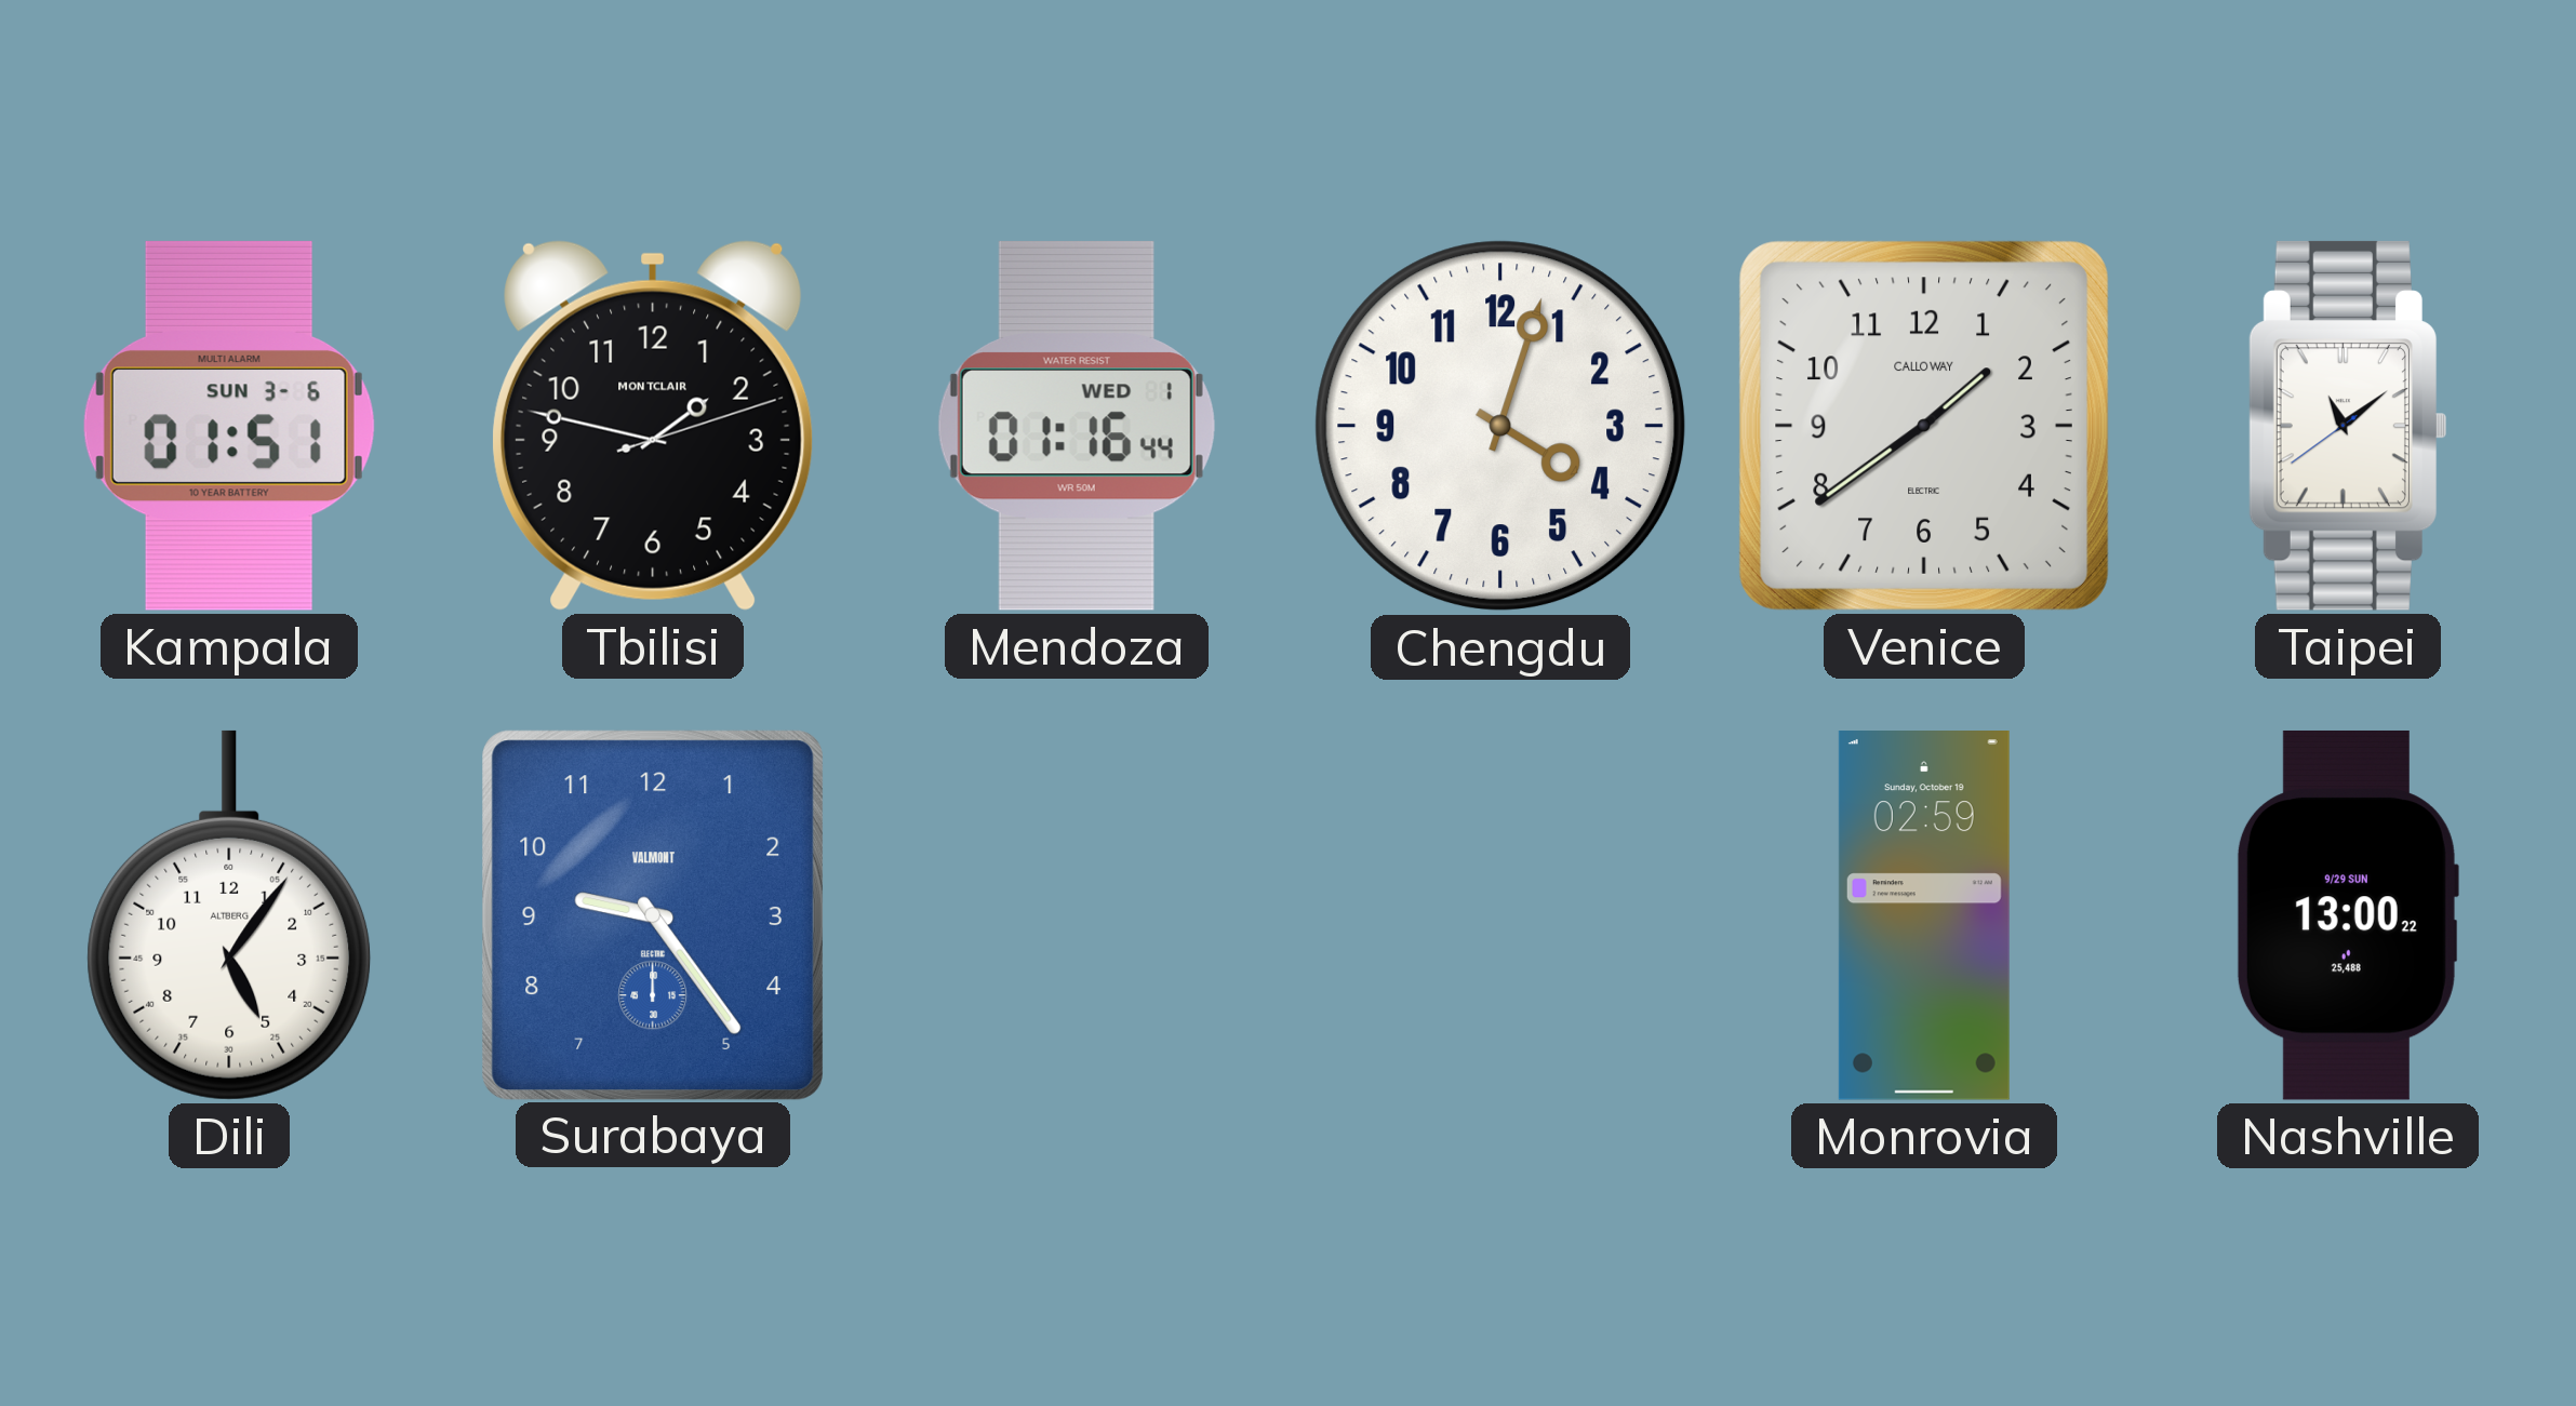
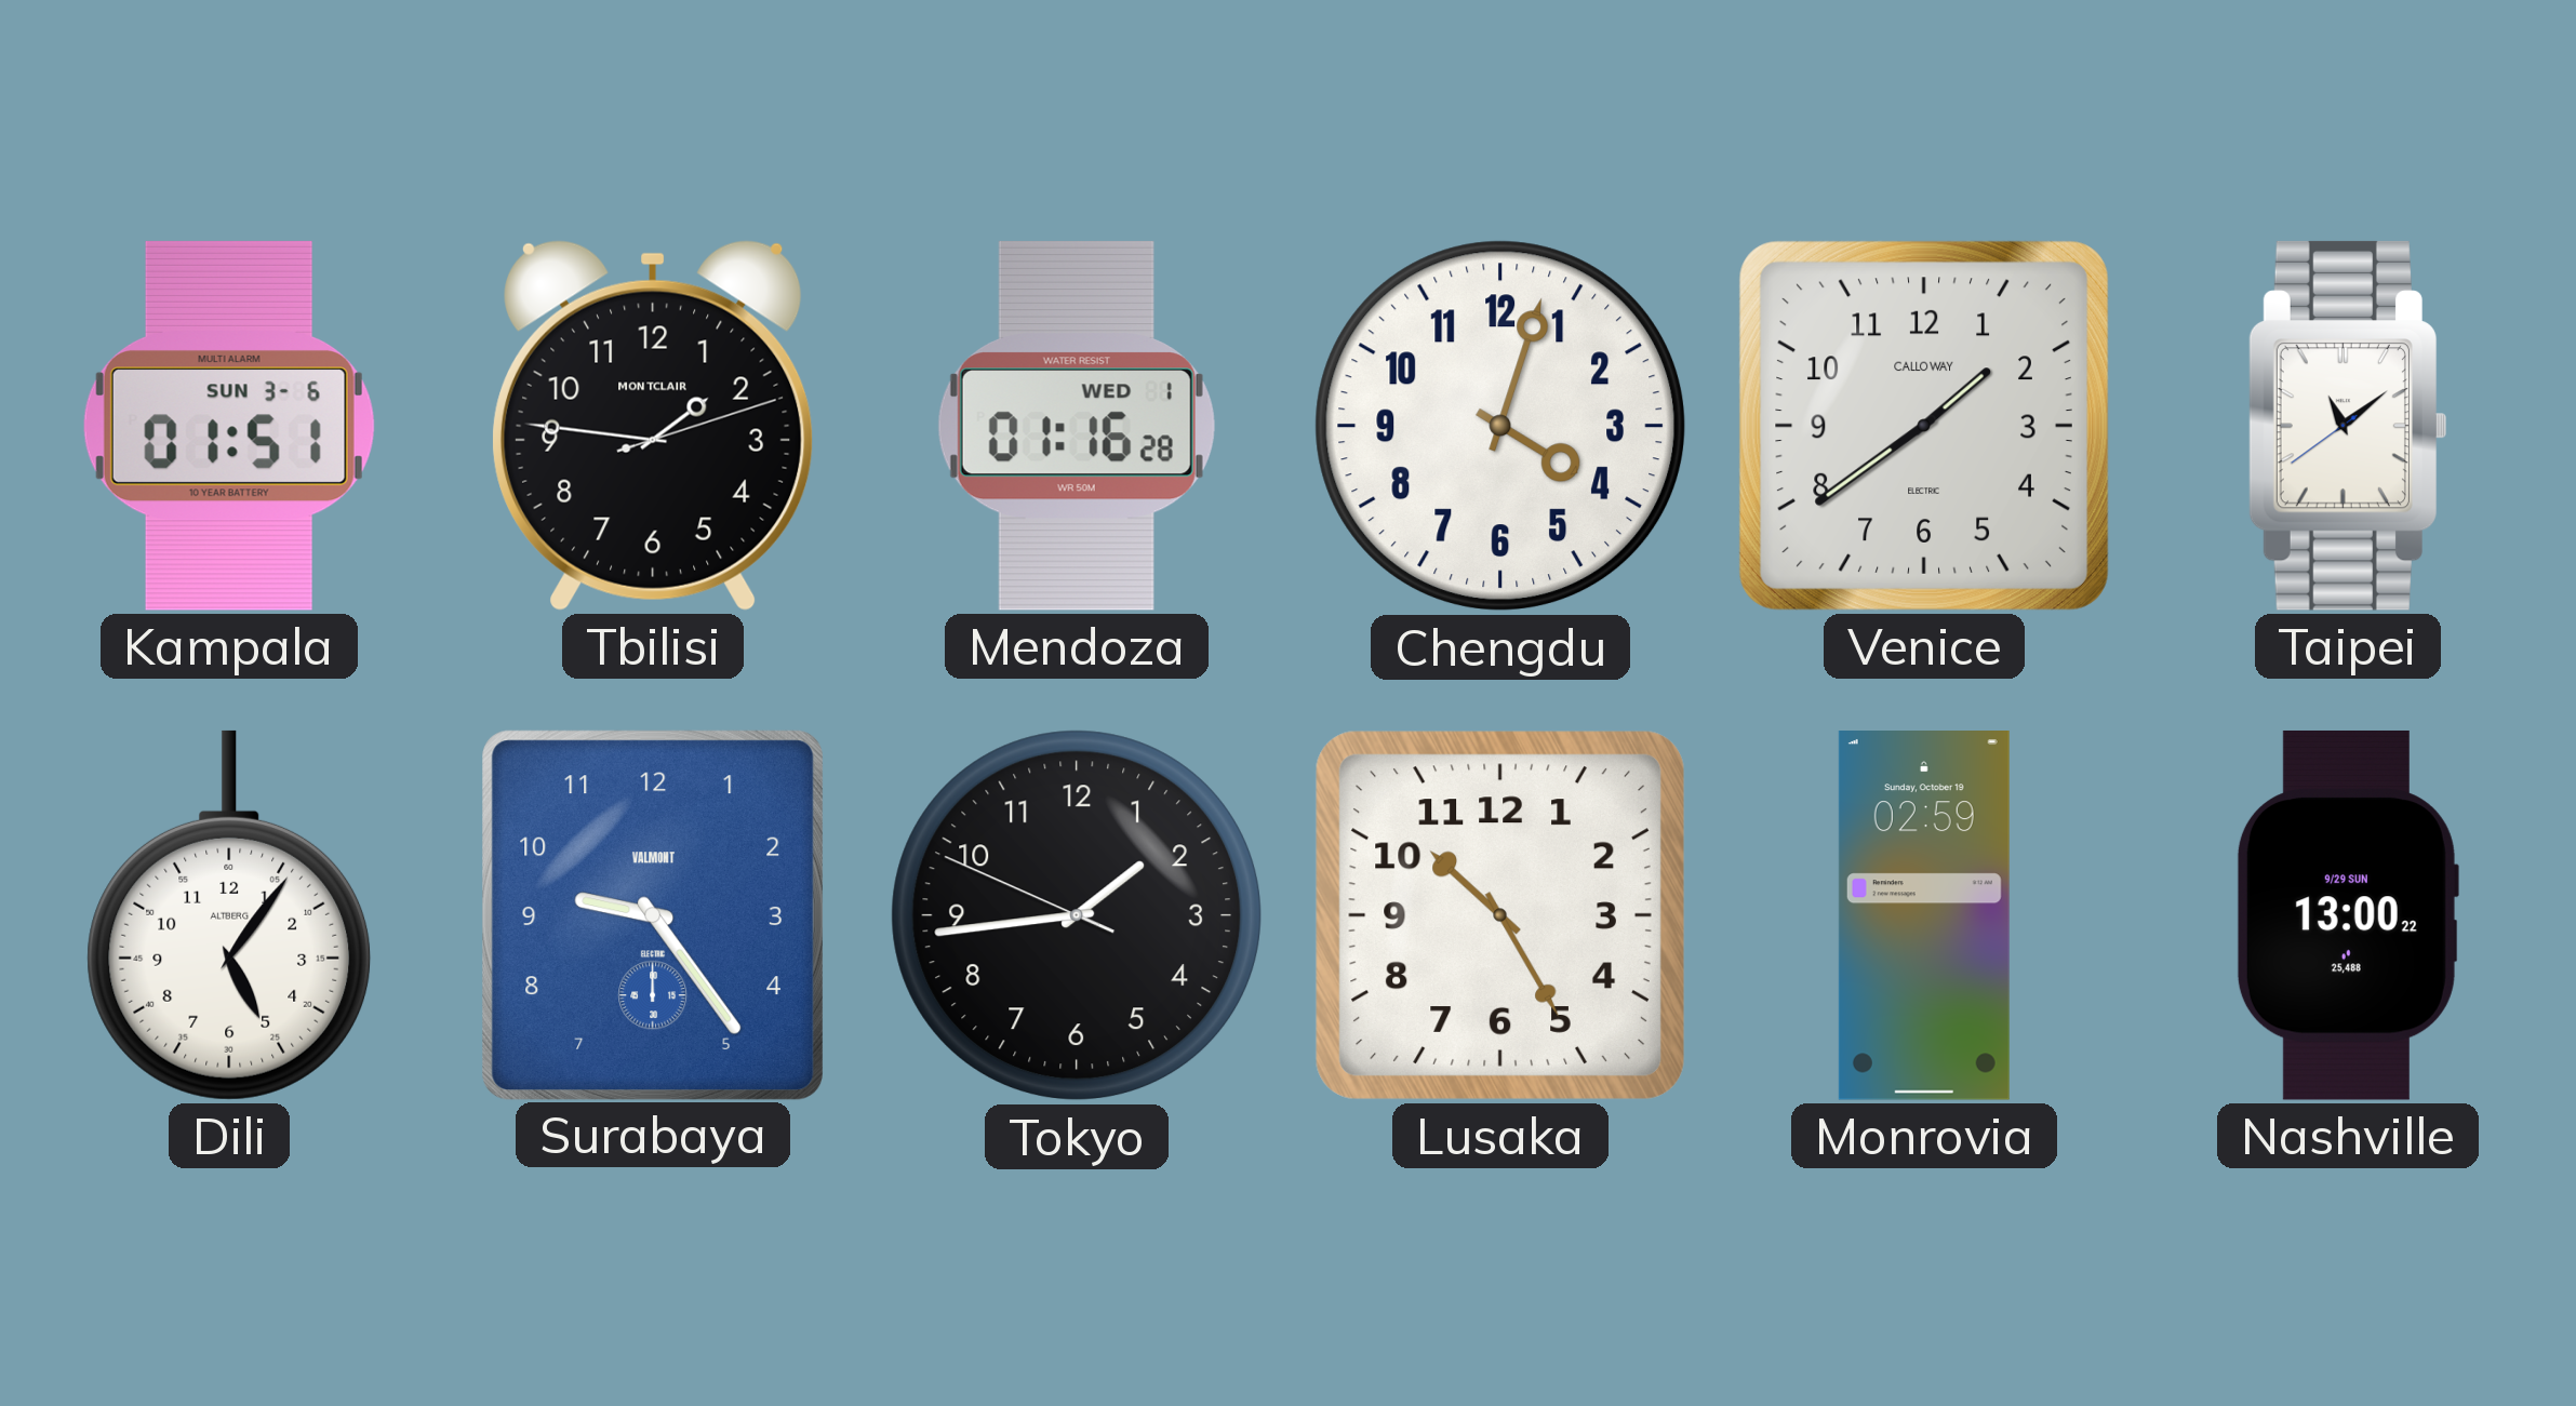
Tbilisi: 1:47 -> 1:46 (654, 426)
Mendoza: 01:16:44 -> 01:16:28 (1077, 426)
Tokyo: none -> 1:43 (1077, 915)
Lusaka: none -> 10:25 (1500, 915)
